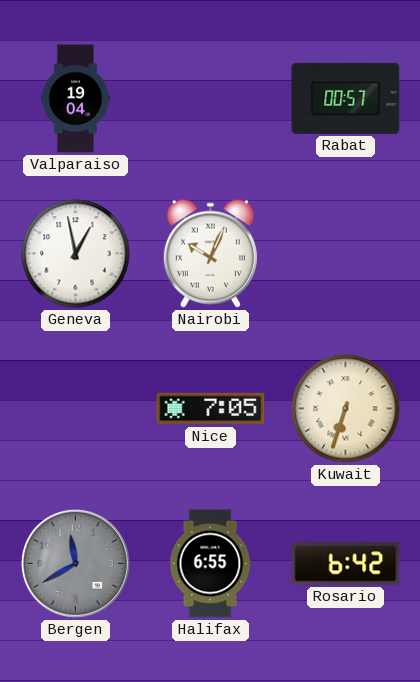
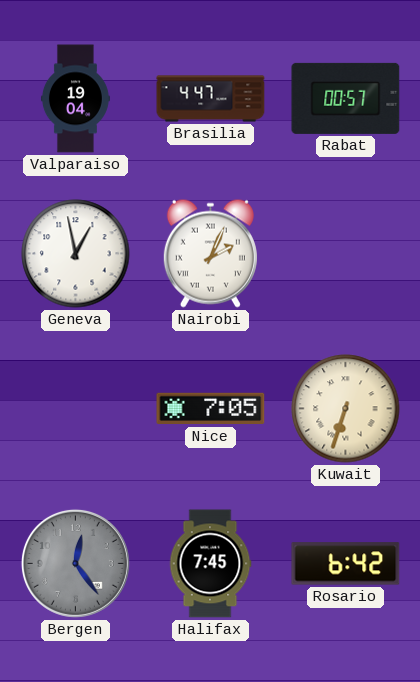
Brasilia: none -> 4:47 (211, 99)
Nairobi: 10:04 -> 2:04 (210, 253)
Bergen: 11:40 -> 12:24 (75, 563)
Halifax: 6:55 -> 7:45 (210, 564)
